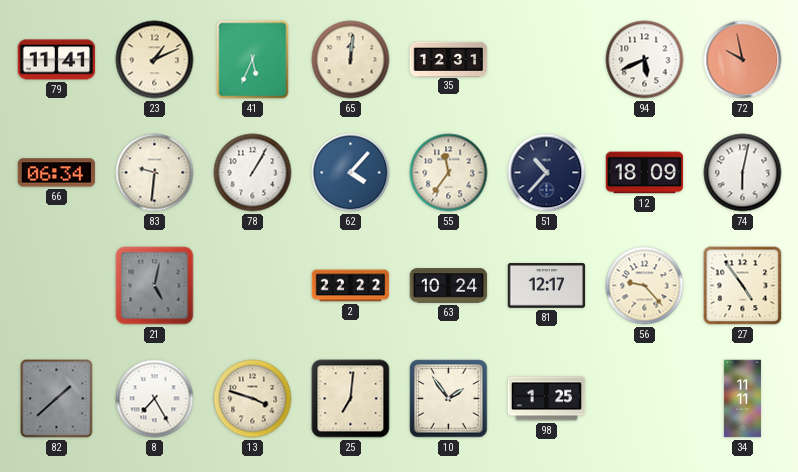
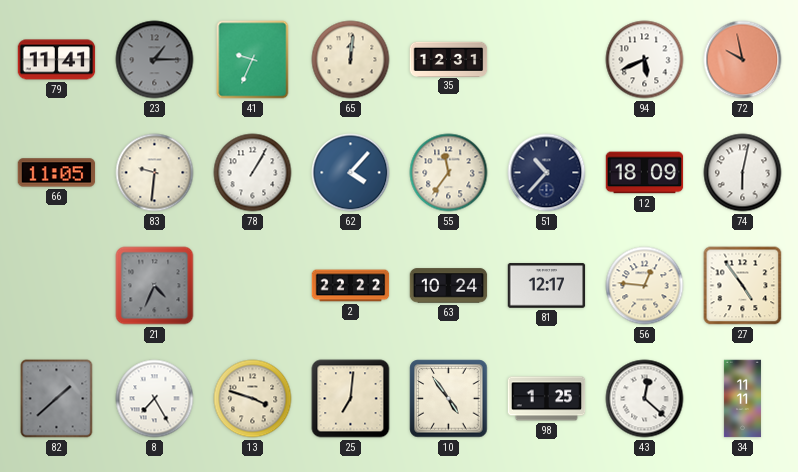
23: 1:11 -> 1:15 (155, 60)
23 dial: cream -> grey (155, 60)
41: 5:34 -> 9:34 (253, 60)
66: 06:34 -> 11:05 (57, 173)
21: 5:02 -> 4:34 (155, 286)
56: 9:23 -> 12:46 (645, 286)
10: 1:54 -> 4:54 (449, 399)
43: none -> 12:22 (645, 399)
